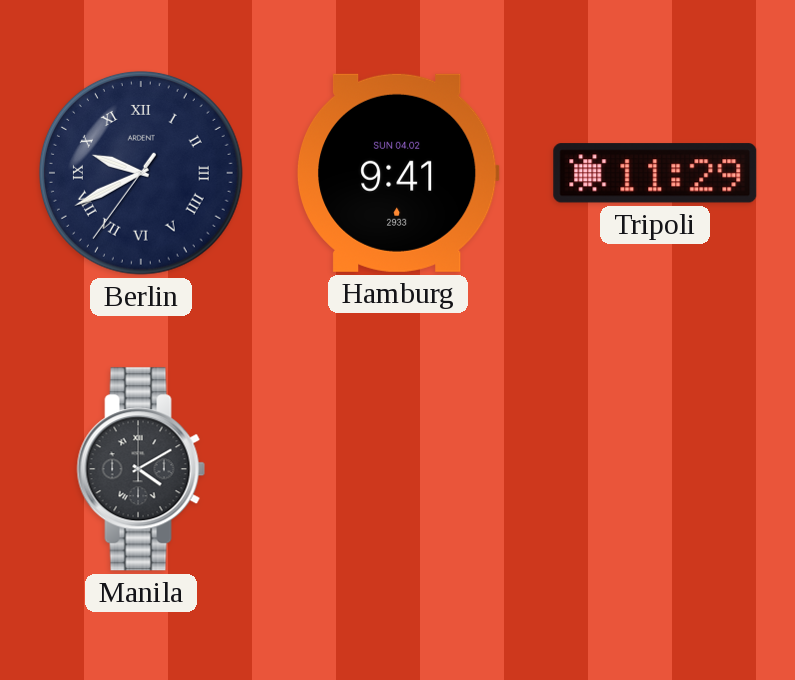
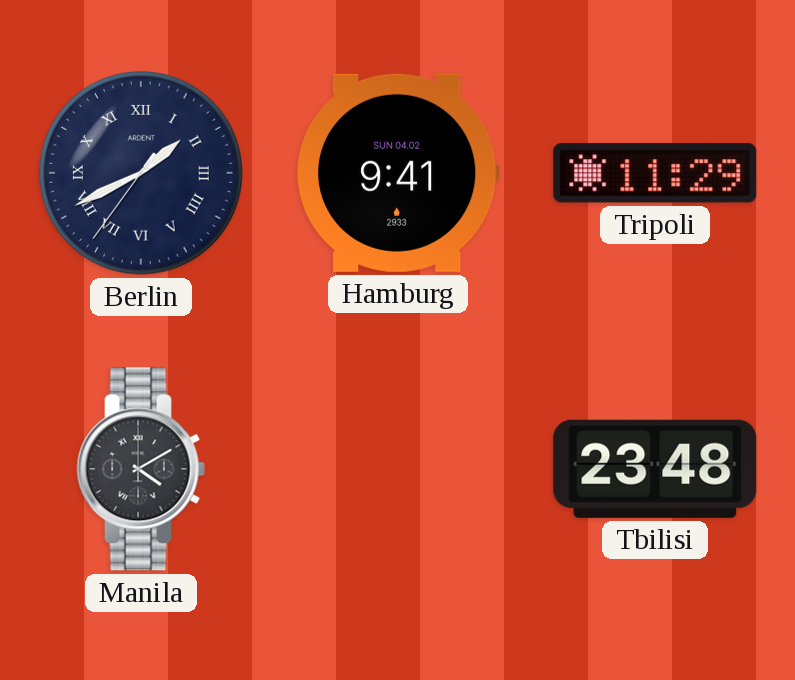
Berlin: 9:40 -> 1:40 (141, 173)
Tbilisi: none -> 23:48 (655, 469)
